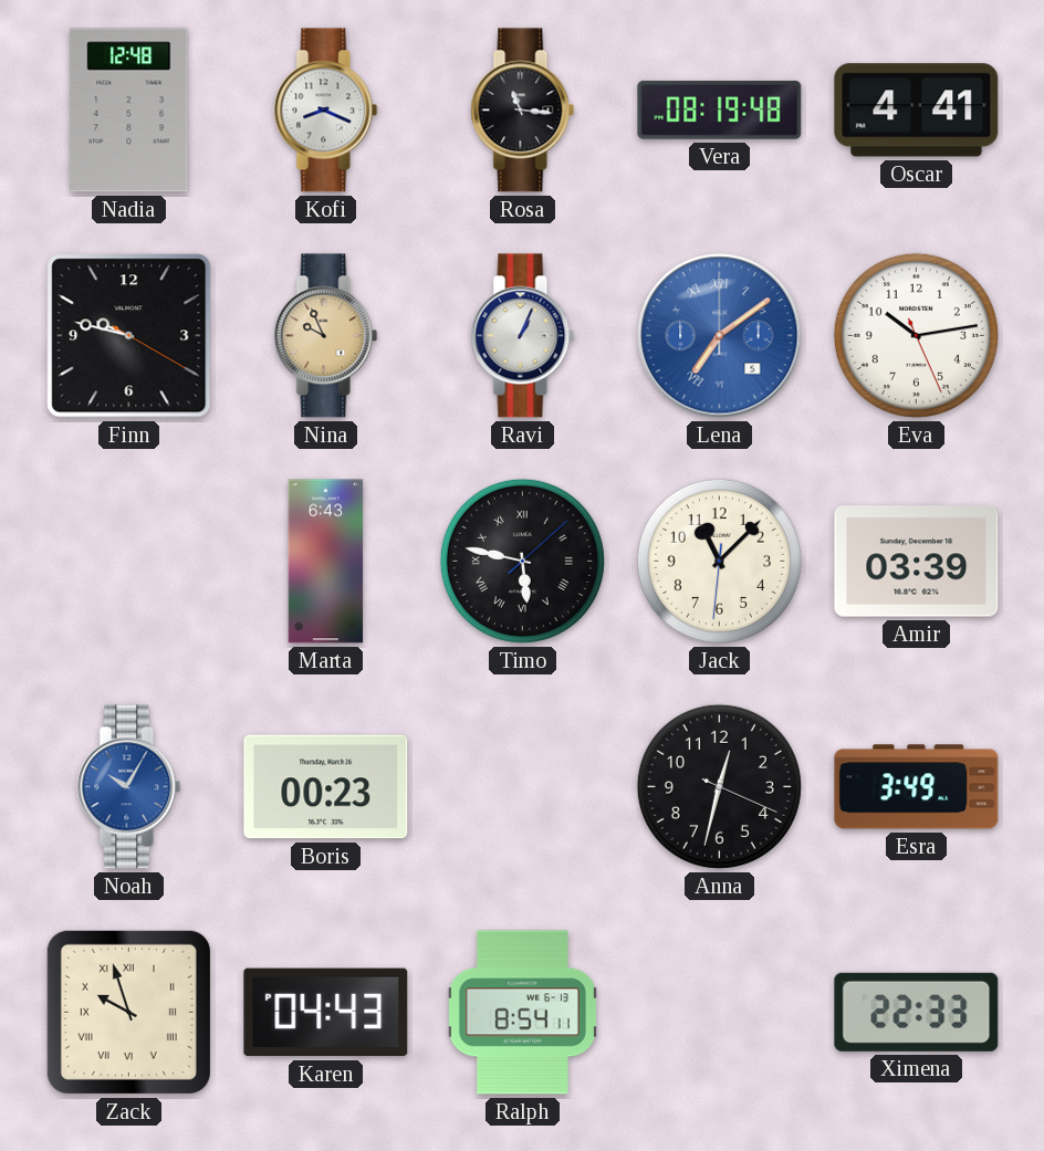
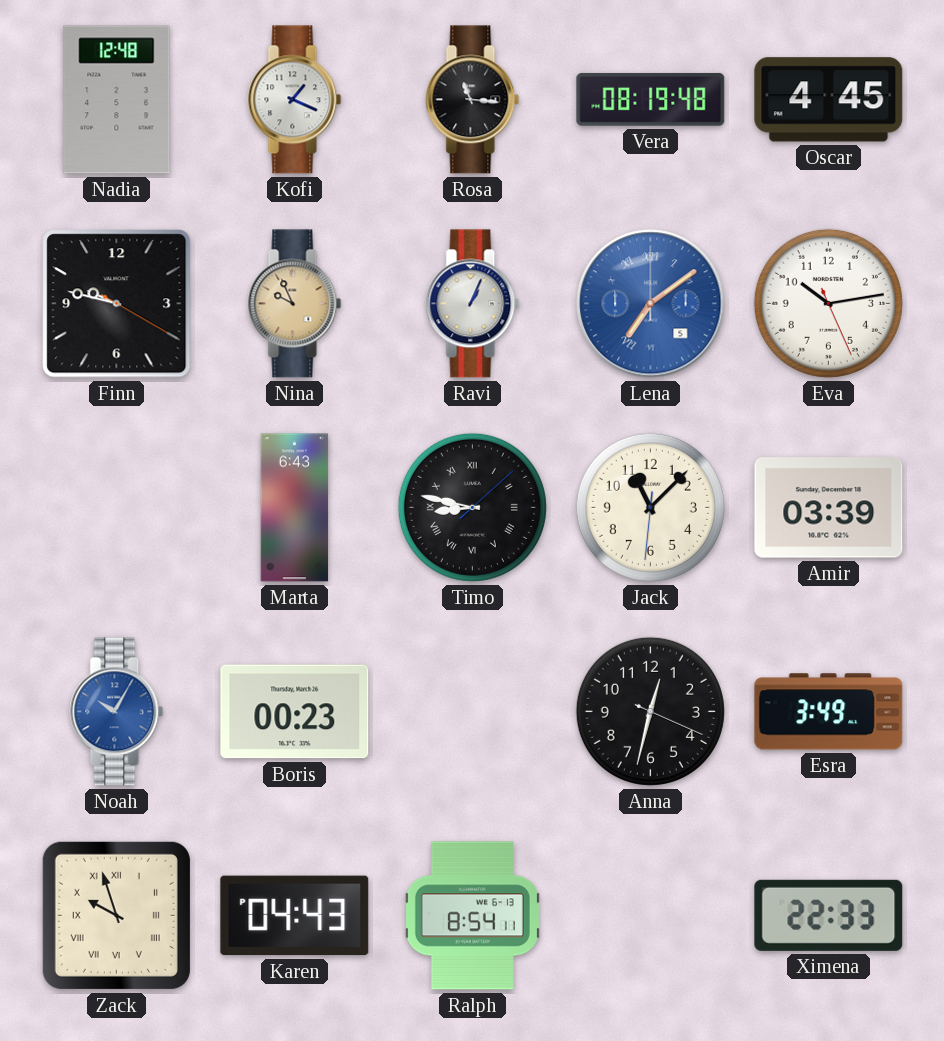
Kofi: 8:19 -> 1:19 (295, 100)
Oscar: 4:41 -> 4:45 (829, 100)
Timo: 5:47 -> 8:47 (472, 507)
